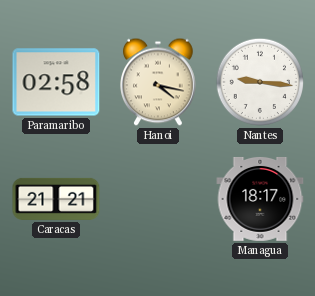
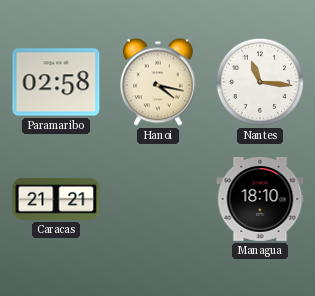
Nantes: 9:16 -> 11:16 (260, 82)
Managua: 18:17 -> 18:10 (260, 199)
